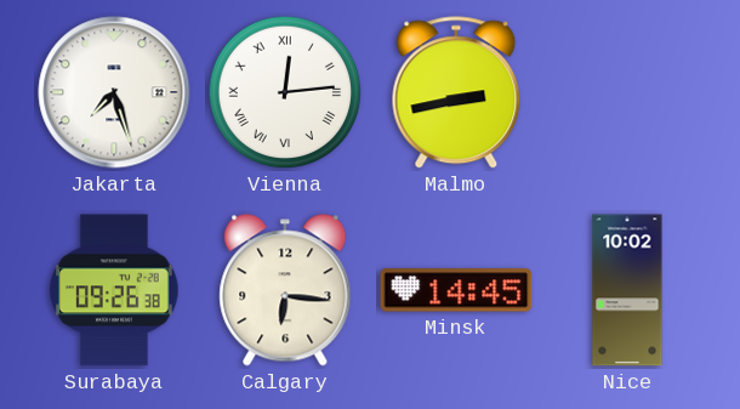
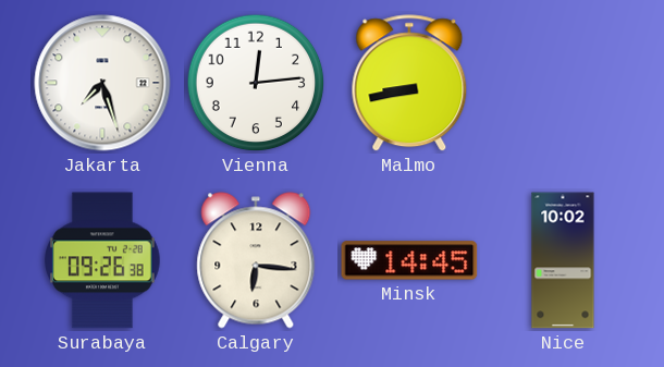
Vienna numerals: Roman -> Arabic (256, 83)
Malmo: 2:43 -> 8:43 (409, 84)
